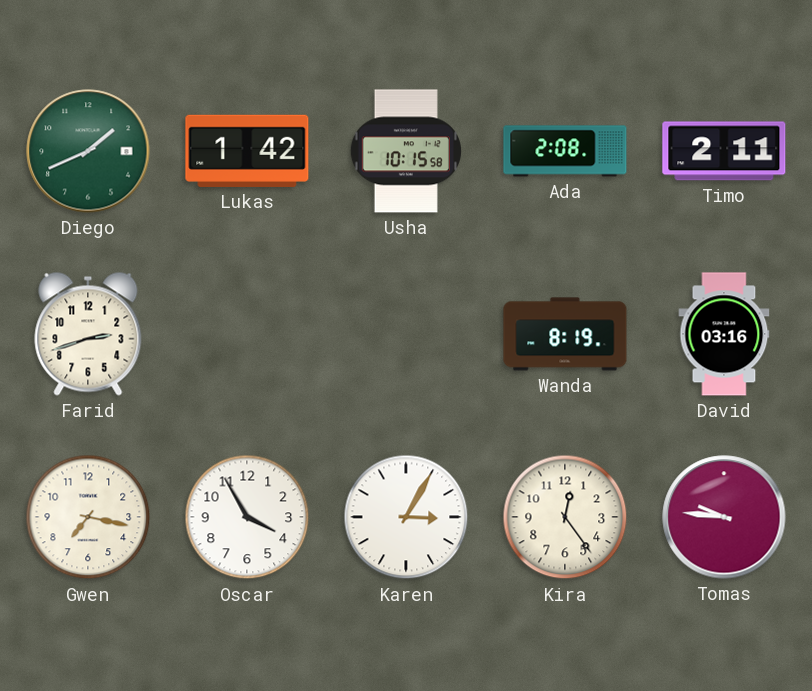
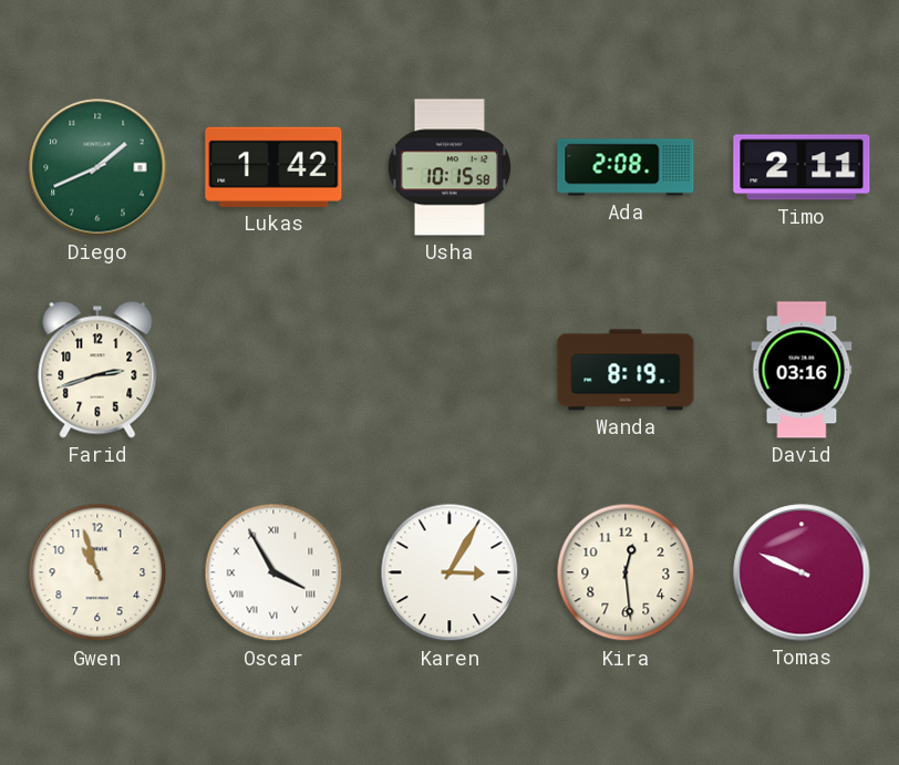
Gwen: 7:17 -> 10:57 (97, 572)
Oscar numerals: Arabic -> Roman (273, 572)
Kira: 12:24 -> 12:29 (626, 572)
Tomas: 9:46 -> 9:49 (802, 572)
